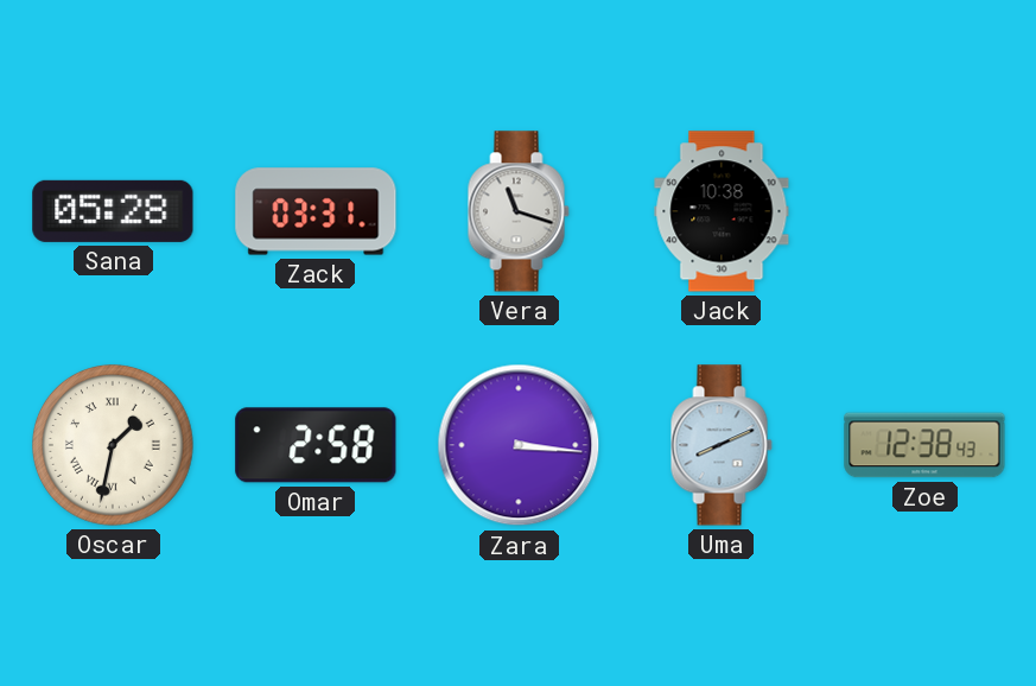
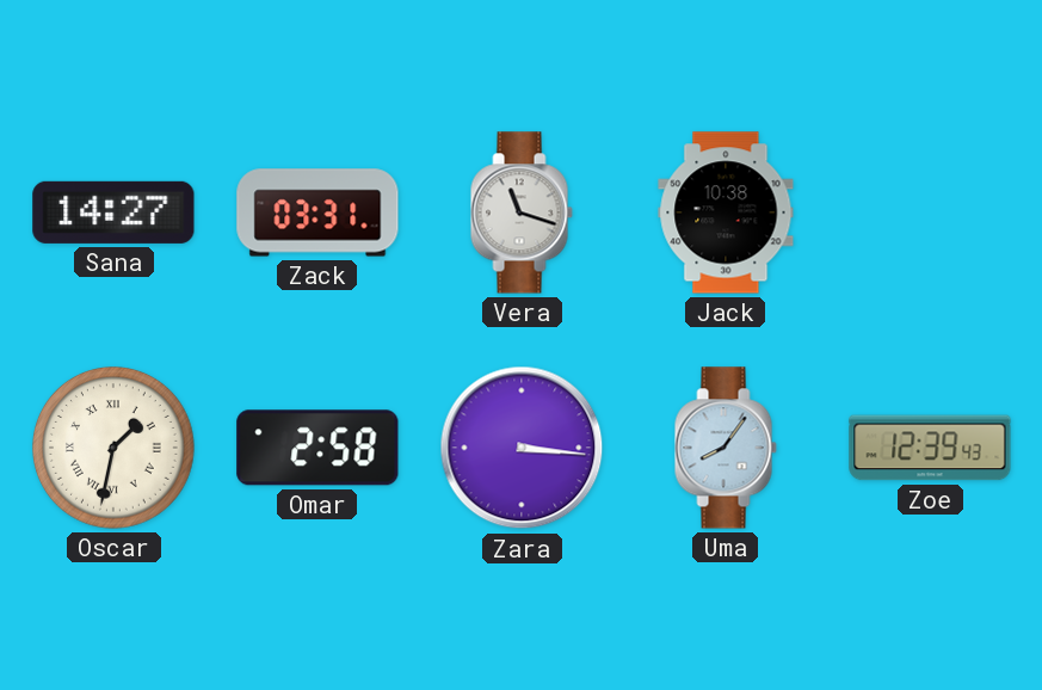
Sana: 05:28 -> 14:27 (113, 212)
Uma: 8:11 -> 8:06 (726, 448)
Zoe: 12:38 -> 12:39 (930, 448)
